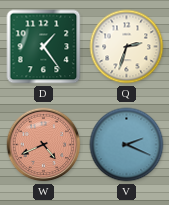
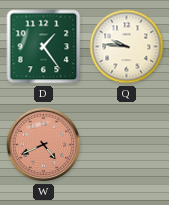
Q: 2:33 -> 9:46 (127, 47)
V: 2:19 -> none (127, 145)
